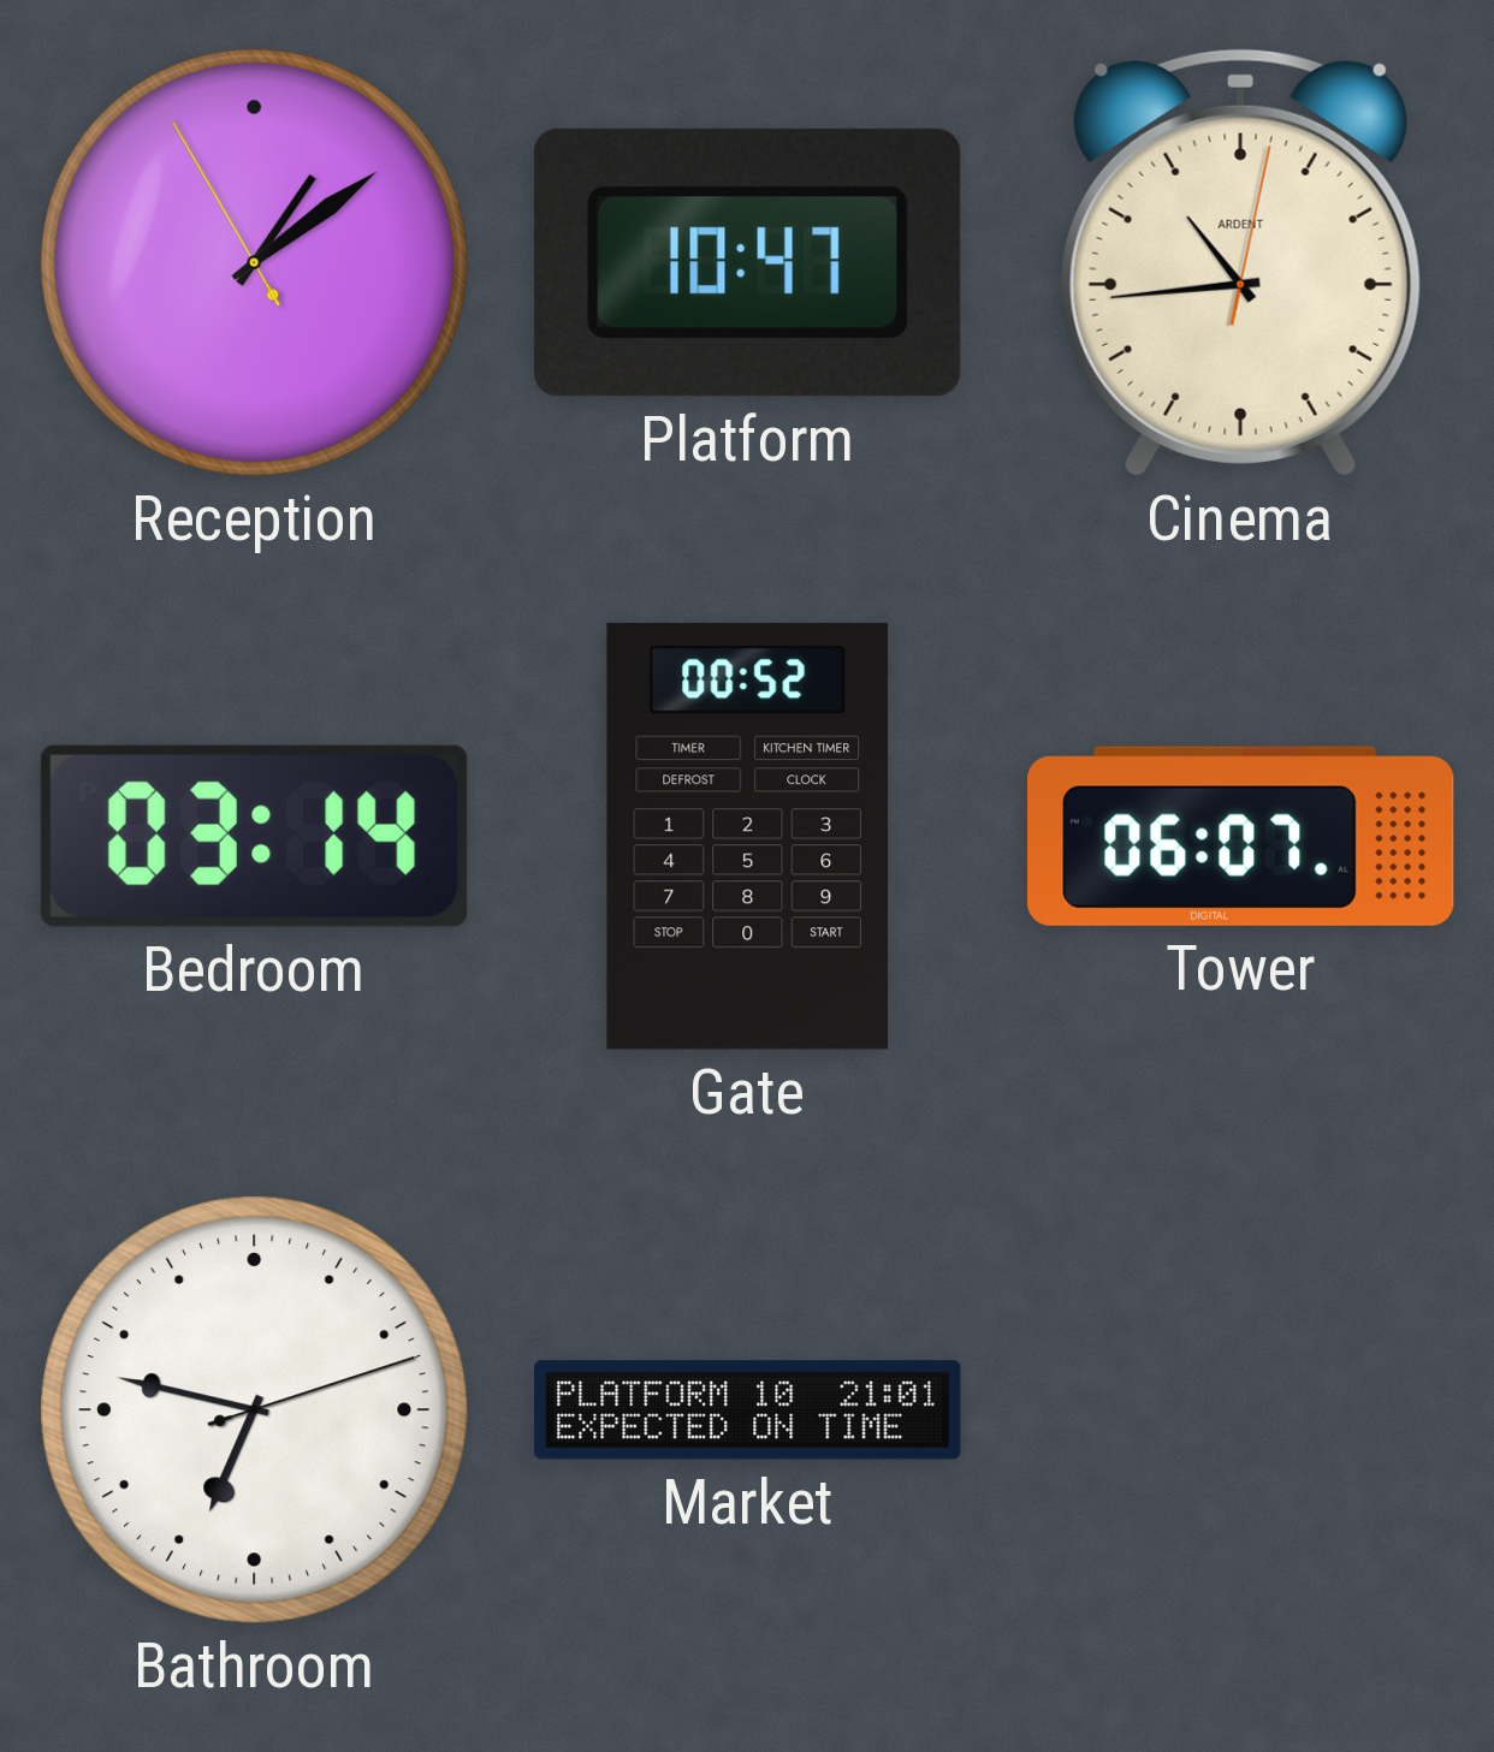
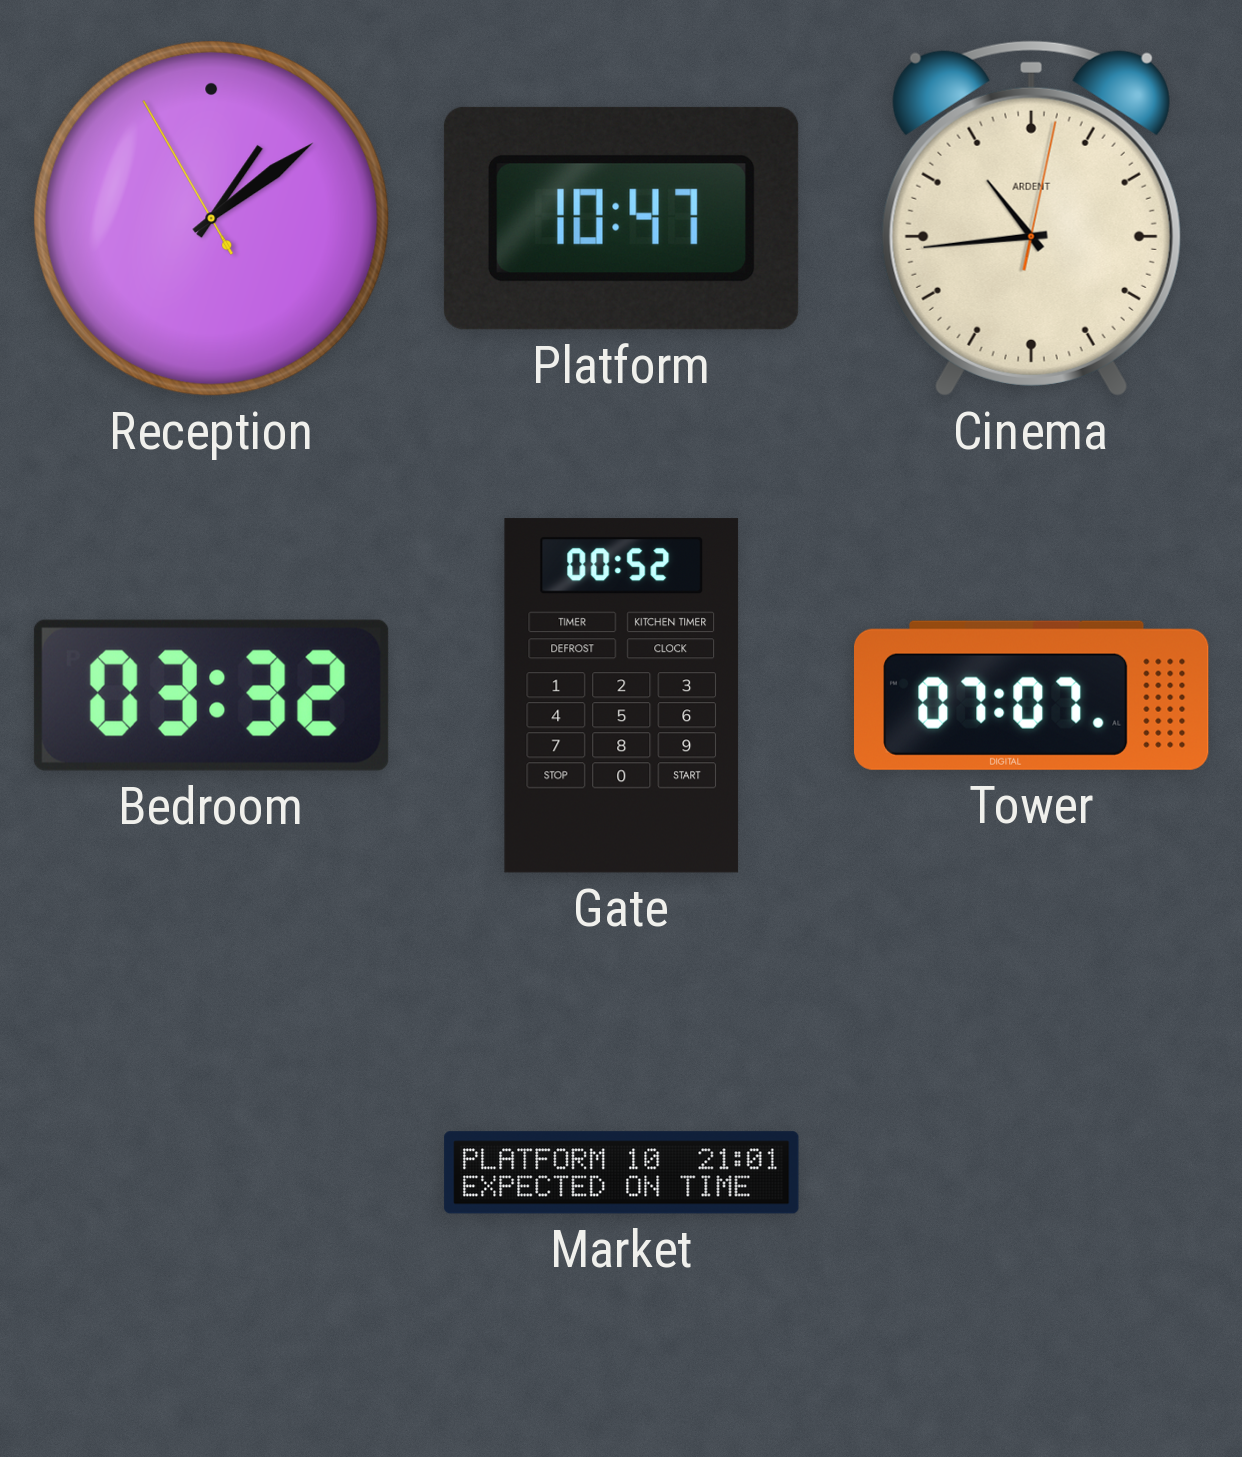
Bedroom: 03:14 -> 03:32 (211, 695)
Tower: 06:07 -> 07:07 (1032, 695)
Bathroom: 6:47 -> none (254, 1409)
